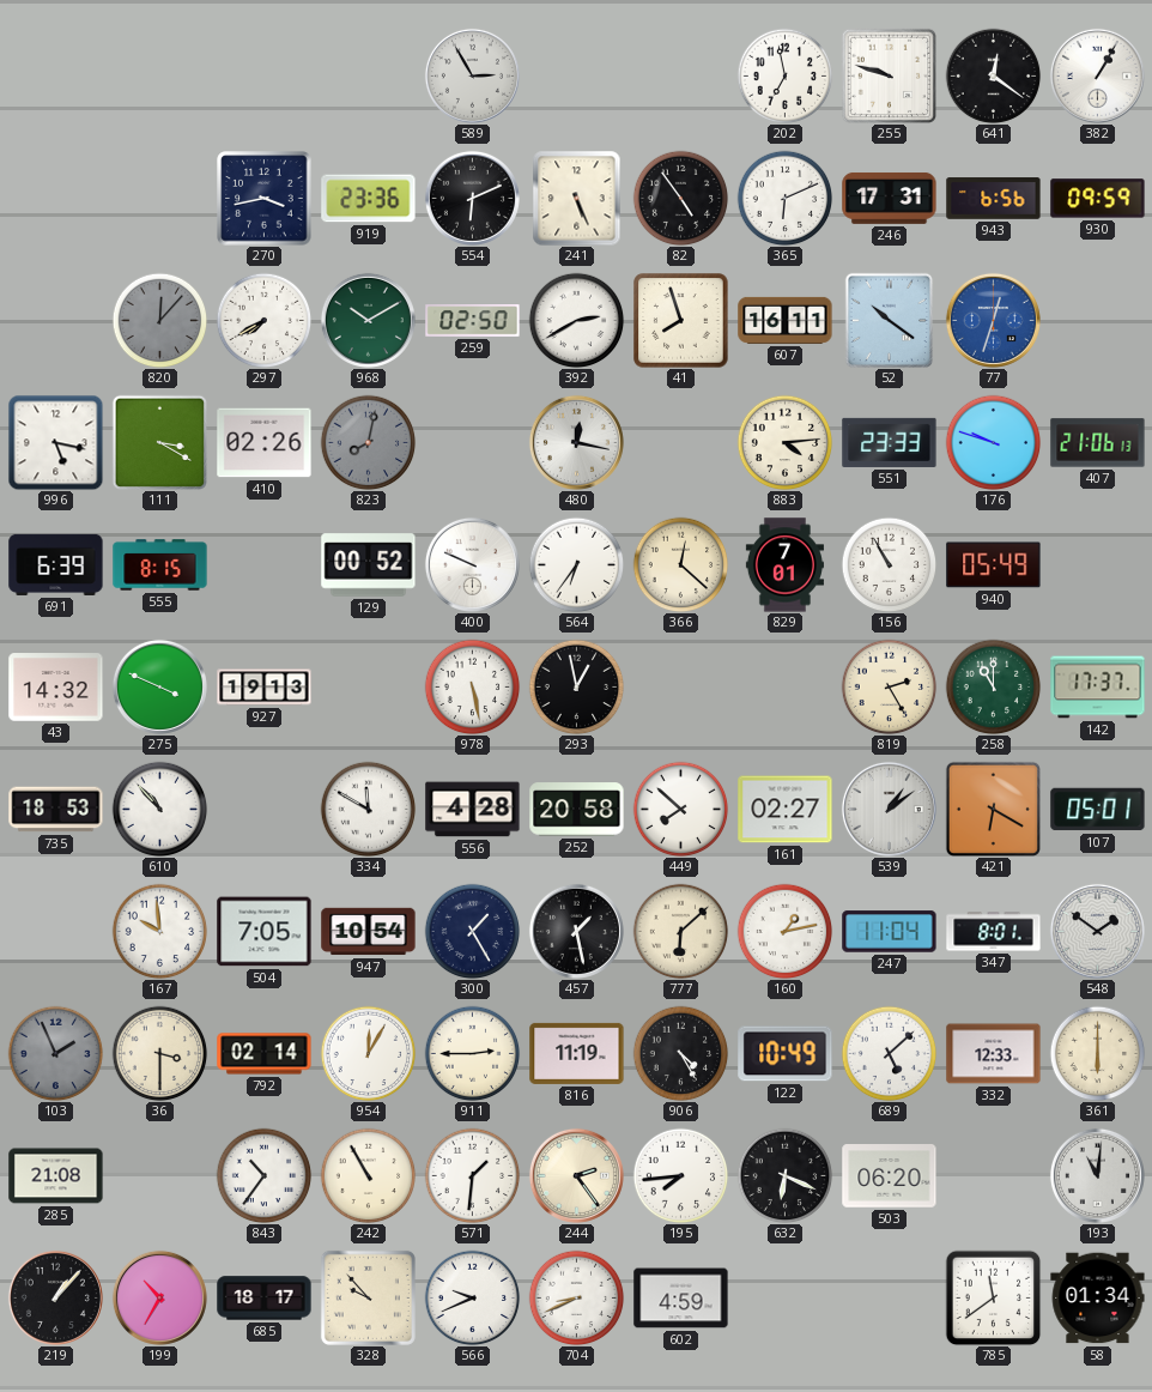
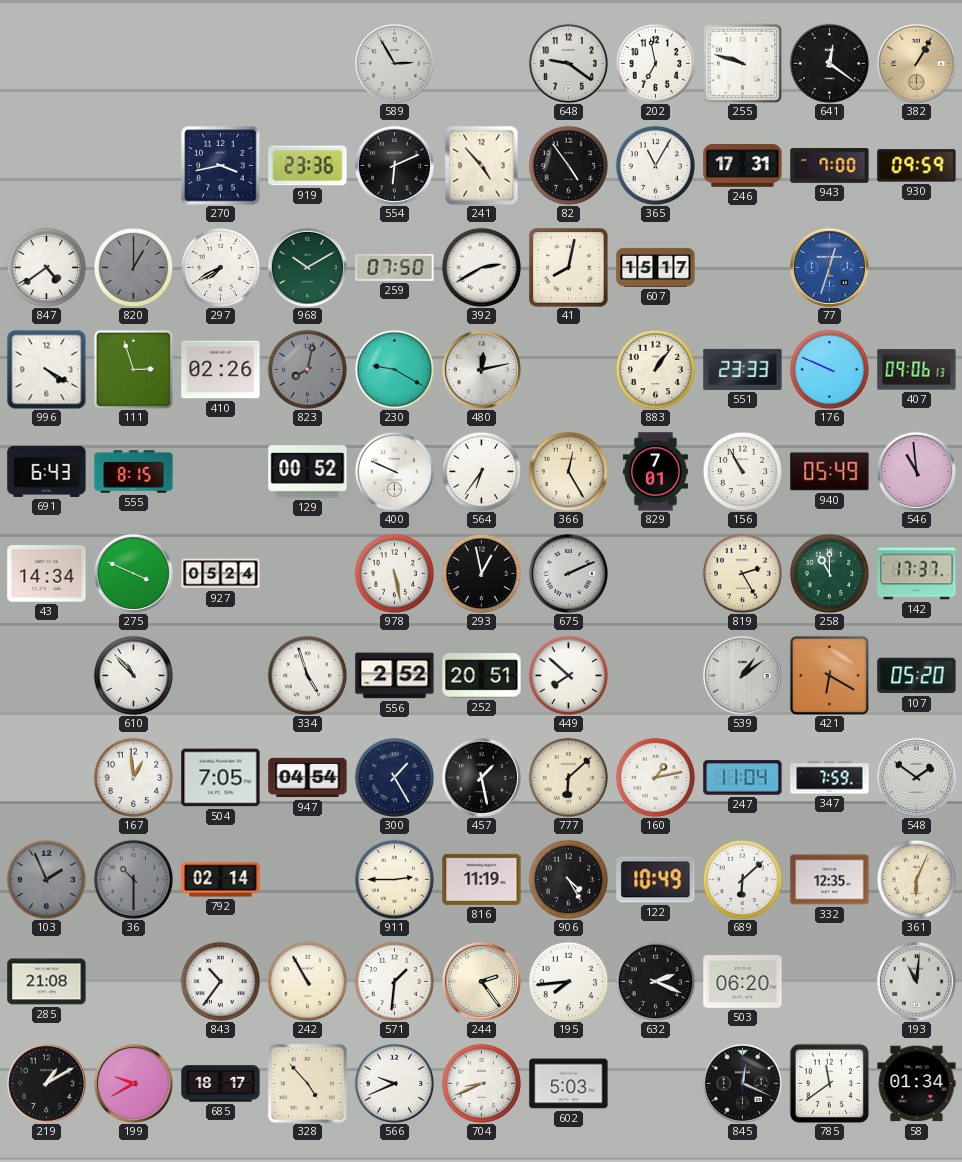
648: none -> 9:21 (568, 63)
382 dial: white -> champagne (916, 63)
241: 5:26 -> 4:53 (482, 166)
365: 6:11 -> 11:05 (655, 165)
943: 6:56 -> 7:00 (830, 166)
847: none -> 4:39 (46, 267)
820: 12:07 -> 1:00 (133, 267)
259: 02:50 -> 07:50 (395, 268)
41: 7:57 -> 8:02 (569, 268)
607: 16:11 -> 15:17 (656, 267)
52: 10:21 -> none (890, 320)
996: 5:17 -> 4:20 (46, 369)
111: 3:20 -> 2:57 (133, 369)
230: none -> 9:20 (394, 369)
480: 12:17 -> 12:13 (481, 369)
883: 4:14 -> 1:06 (655, 369)
176: 9:48 -> 9:49 (829, 369)
407: 21:06 -> 09:06 (917, 370)
691: 6:39 -> 6:43 (47, 471)
366: 12:22 -> 12:25 (568, 471)
546: none -> 10:59 (916, 471)
43: 14:32 -> 14:34 (47, 574)
927: 19:13 -> 05:24 (221, 574)
675: none -> 2:11 (568, 573)
735: 18:53 -> none (56, 810)
334: 11:50 -> 4:57 (307, 675)
556: 4:28 -> 2:52 (395, 676)
252: 20:58 -> 20:51 (482, 676)
161: 02:27 -> none (786, 810)
107: 05:01 -> 05:20 (917, 676)
167: 9:59 -> 12:59 (133, 777)
947: 10:54 -> 04:54 (308, 778)
347: 8:01 -> 7:59 (830, 778)
36: 3:30 -> 10:30 (133, 879)
36 dial: cream -> grey (133, 879)
954: 12:05 -> none (368, 1053)
689: 5:08 -> 6:08 (742, 879)
332: 12:33 -> 12:35 (830, 880)
361: 6:00 -> 6:04 (916, 879)
632: 6:19 -> 2:19 (655, 981)
219: 1:07 -> 1:10 (46, 1083)
199: 10:35 -> 9:40 (133, 1083)
328: 9:53 -> 4:53 (307, 1083)
602: 4:59 -> 5:03 (569, 1084)
845: none -> 12:19 (742, 1083)
